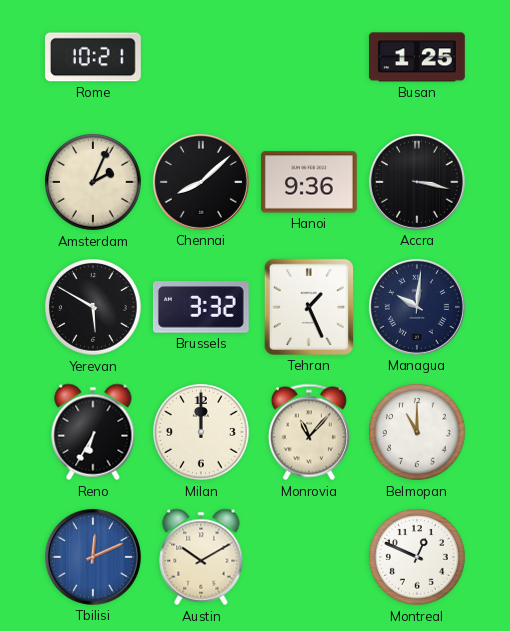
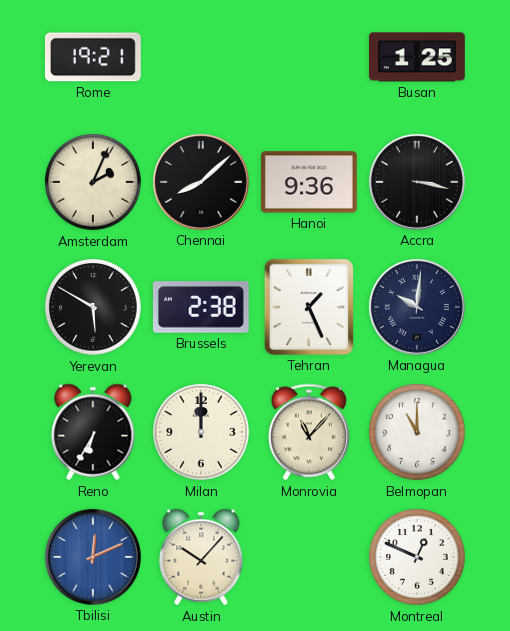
Rome: 10:21 -> 19:21 (93, 57)
Brussels: 3:32 -> 2:38 (201, 307)
Austin: 10:10 -> 10:07 (201, 557)
